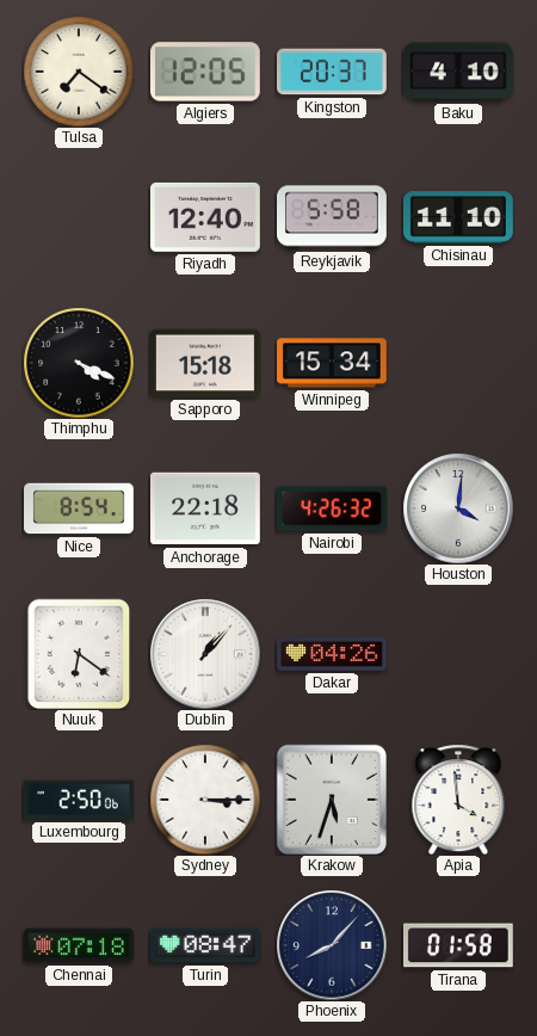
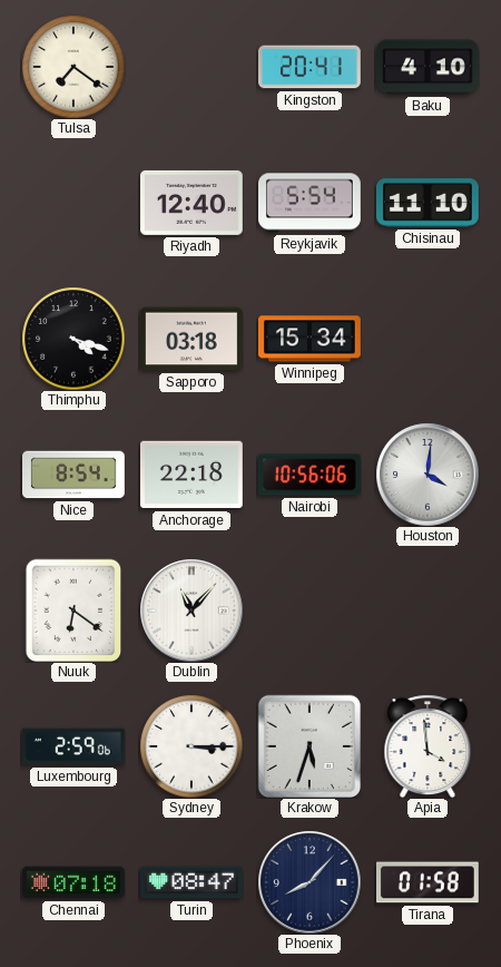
Algiers: 12:05 -> none (205, 72)
Kingston: 20:37 -> 20:41 (310, 67)
Reykjavik: 5:58 -> 5:54 (311, 203)
Thimphu: 4:19 -> 4:18 (73, 339)
Sapporo: 15:18 -> 03:18 (191, 339)
Nairobi: 4:26 -> 10:56 (310, 475)
Dublin: 1:07 -> 11:07 (191, 611)
Dakar: 04:26 -> none (333, 655)
Luxembourg: 2:50 -> 2:59 (73, 746)
